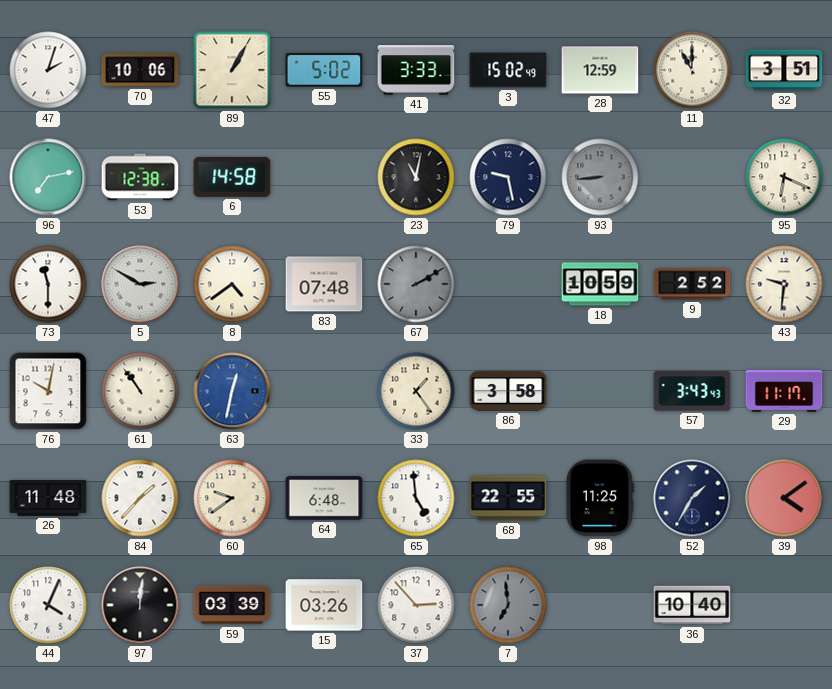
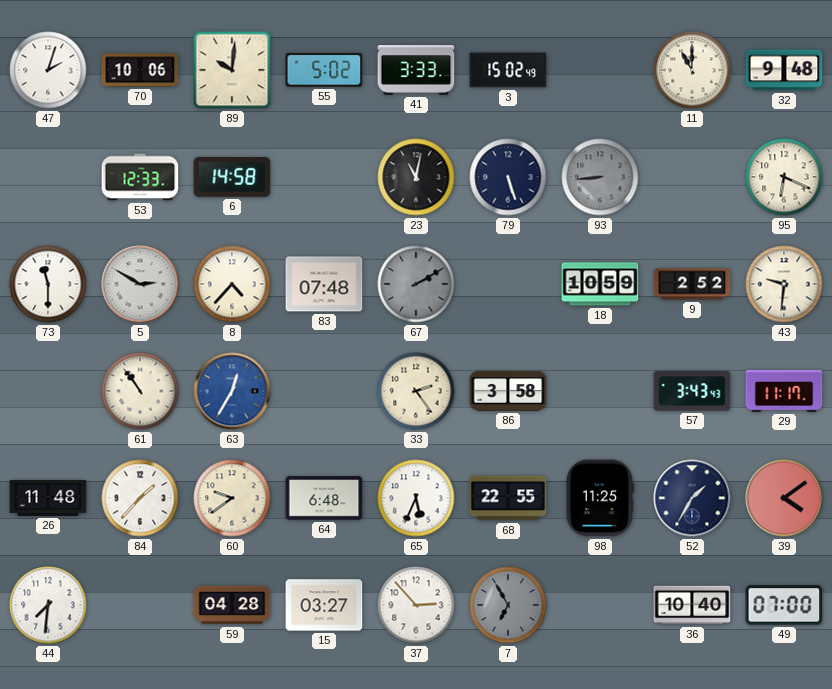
89: 1:05 -> 10:01 (232, 70)
28: 12:59 -> none (600, 70)
32: 3:51 -> 9:48 (784, 70)
96: 7:13 -> none (48, 177)
53: 12:38 -> 12:33 (140, 177)
79: 9:28 -> 5:27 (508, 177)
8: 4:39 -> 4:37 (232, 284)
76: 10:02 -> none (48, 391)
63: 12:32 -> 12:35 (232, 391)
33: 1:24 -> 2:24 (416, 391)
65: 4:59 -> 5:34 (416, 498)
44: 4:04 -> 7:31 (48, 605)
97: 12:01 -> none (140, 605)
59: 03:39 -> 04:28 (232, 605)
15: 03:26 -> 03:27 (324, 605)
7: 6:59 -> 6:55 (508, 605)
49: none -> 07:00 (784, 605)
